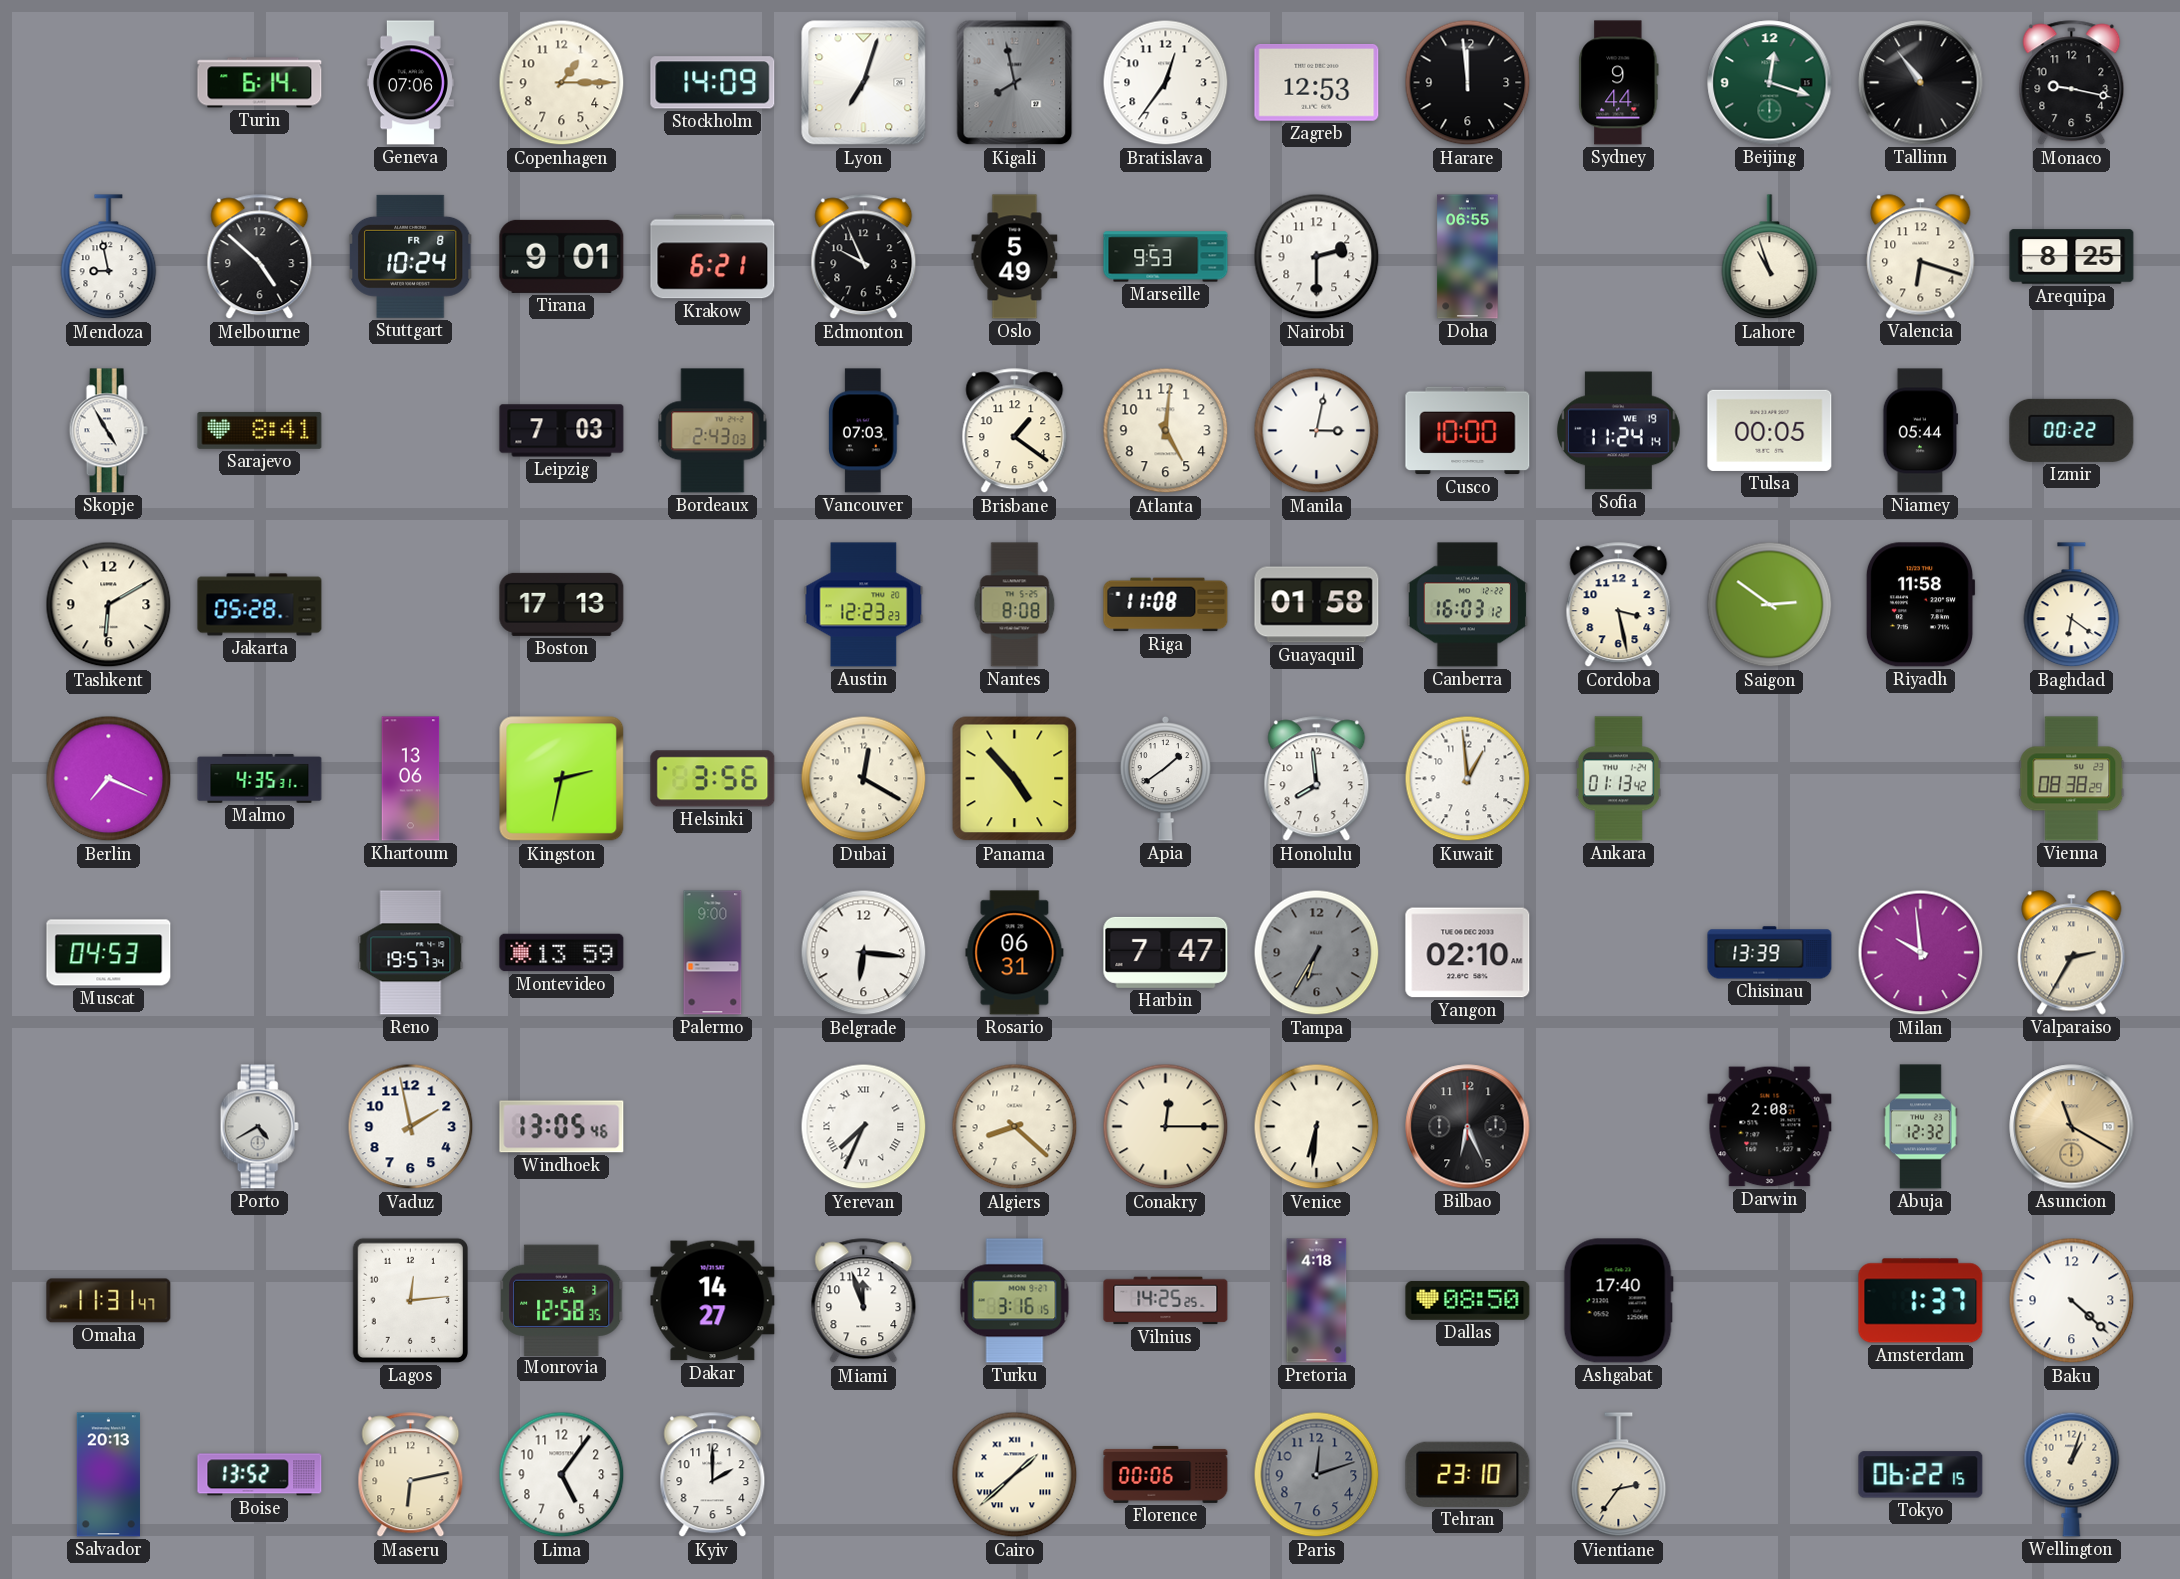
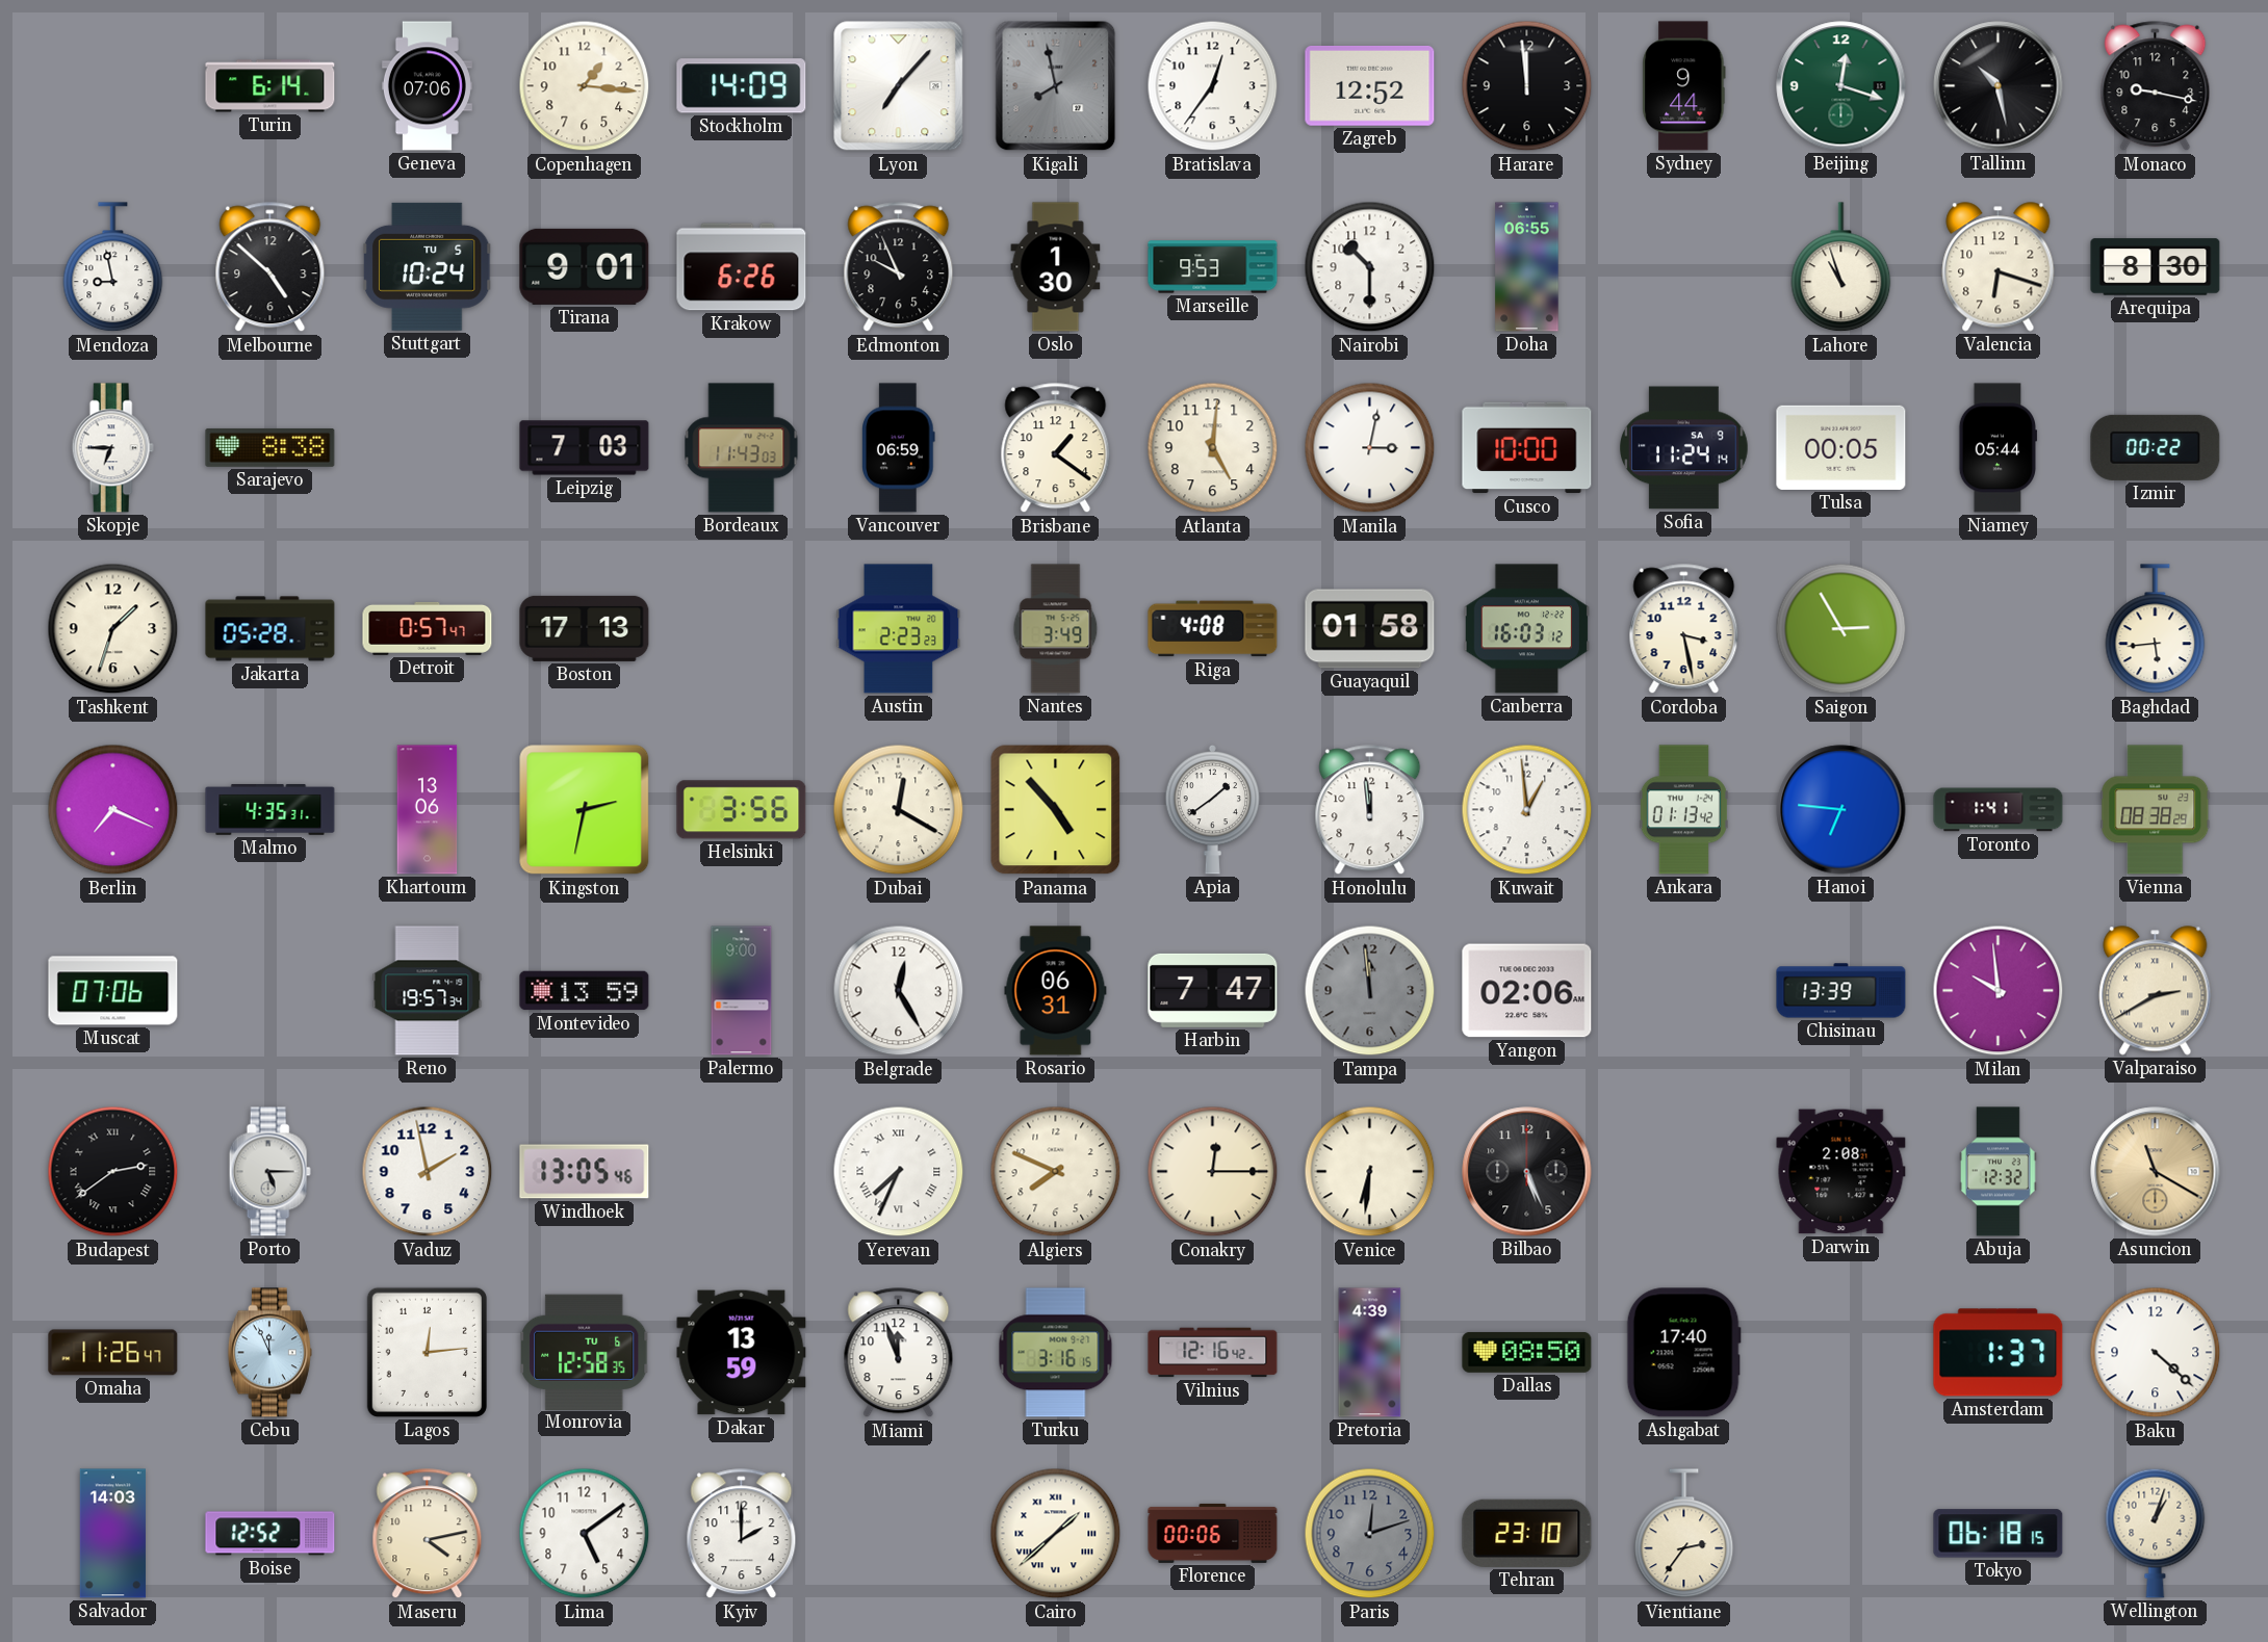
Copenhagen: 1:15 -> 1:16 (585, 86)
Lyon: 7:03 -> 7:07 (899, 86)
Zagreb: 12:53 -> 12:52 (1370, 86)
Tallinn: 10:54 -> 10:28 (1999, 86)
Stuttgart date: FR 8 -> TU 5 (427, 266)
Krakow: 6:21 -> 6:26 (742, 267)
Oslo: 5:49 -> 1:30 (1056, 267)
Nairobi: 2:30 -> 10:30 (1370, 267)
Arequipa: 8:25 -> 8:30 (2156, 267)
Skopje: 4:55 -> 6:45 (112, 448)
Sarajevo: 8:41 -> 8:38 (270, 448)
Bordeaux: 2:43 -> 11:43 (742, 448)
Vancouver: 07:03 -> 06:59 (899, 448)
Sofia date: WE 19 -> SA 9 (1684, 448)
Tashkent: 6:10 -> 1:33 (113, 629)
Detroit: none -> 0:57 (428, 628)
Austin: 12:23 -> 2:23 (899, 629)
Nantes: 8:08 -> 3:49 (1056, 629)
Riga: 11:08 -> 4:08 (1213, 629)
Saigon: 2:51 -> 2:55 (1841, 629)
Riyadh: 11:58 -> none (1920, 605)
Baghdad: 6:21 -> 5:44 (2156, 629)
Honolulu: 7:59 -> 11:59 (1370, 810)
Hanoi: none -> 6:46 (1841, 810)
Toronto: none -> 1:41 (1999, 810)
Muscat: 04:53 -> 07:06 (113, 991)
Belgrade: 6:16 -> 12:25 (899, 991)
Tampa: 6:35 -> 11:59 (1370, 991)
Yangon: 02:10 -> 02:06 (1527, 991)
Valparaiso: 2:35 -> 2:40 (2156, 991)
Budapest: none -> 2:39 (113, 1172)
Porto: 4:40 -> 5:15 (269, 1172)
Algiers: 8:22 -> 7:49 (1056, 1172)
Bilbao: 6:26 -> 5:26 (1527, 1172)
Omaha: 11:31 -> 11:26 (113, 1353)
Cebu: none -> 11:56 (269, 1353)
Monrovia date: SA 3 -> TU 6 (585, 1352)
Dakar: 14:27 -> 13:59 (742, 1353)
Vilnius: 14:25 -> 12:16 (1213, 1353)
Pretoria: 4:18 -> 4:39 (1370, 1353)
Salvador: 20:13 -> 14:03 (112, 1534)
Boise: 13:52 -> 12:52 (270, 1534)
Maseru: 6:13 -> 4:13 (428, 1534)
Lima: 5:06 -> 5:09 (585, 1534)
Tokyo: 06:22 -> 06:18 (1999, 1534)
